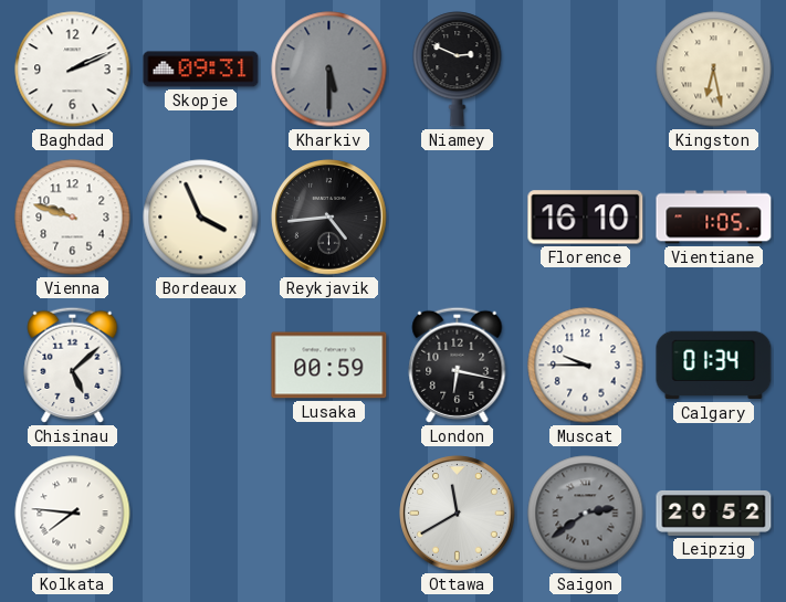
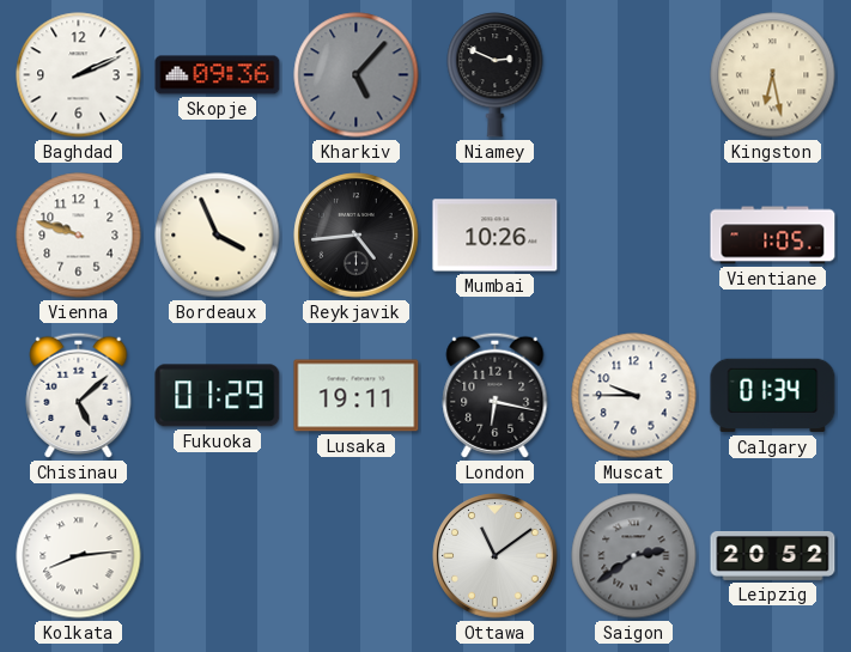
Skopje: 09:31 -> 09:36 (218, 75)
Kharkiv: 5:30 -> 5:07 (357, 75)
Mumbai: none -> 10:26 (496, 236)
Florence: 16:10 -> none (586, 218)
Fukuoka: none -> 01:29 (218, 396)
Lusaka: 00:59 -> 19:11 (357, 396)
Kolkata: 7:46 -> 8:14 (79, 556)
Ottawa: 11:40 -> 11:09 (496, 556)
